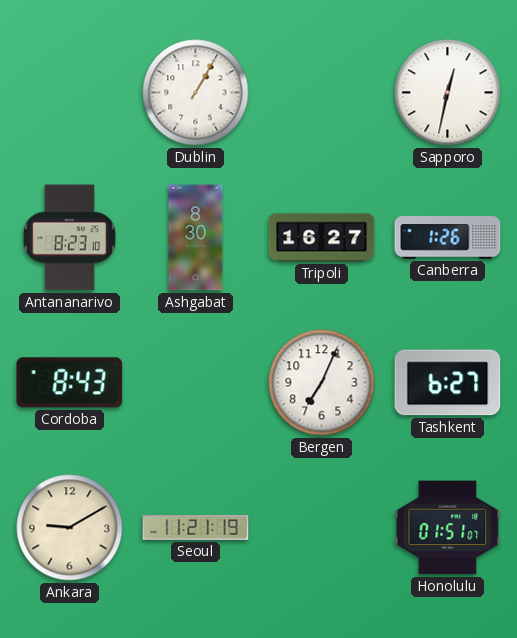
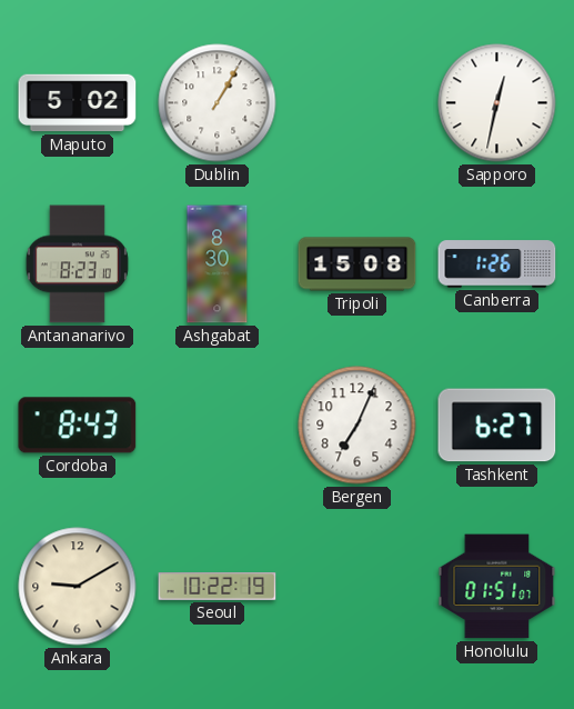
Maputo: none -> 5:02 (78, 103)
Tripoli: 16:27 -> 15:08 (358, 264)
Seoul: 11:21 -> 10:22 (218, 587)
